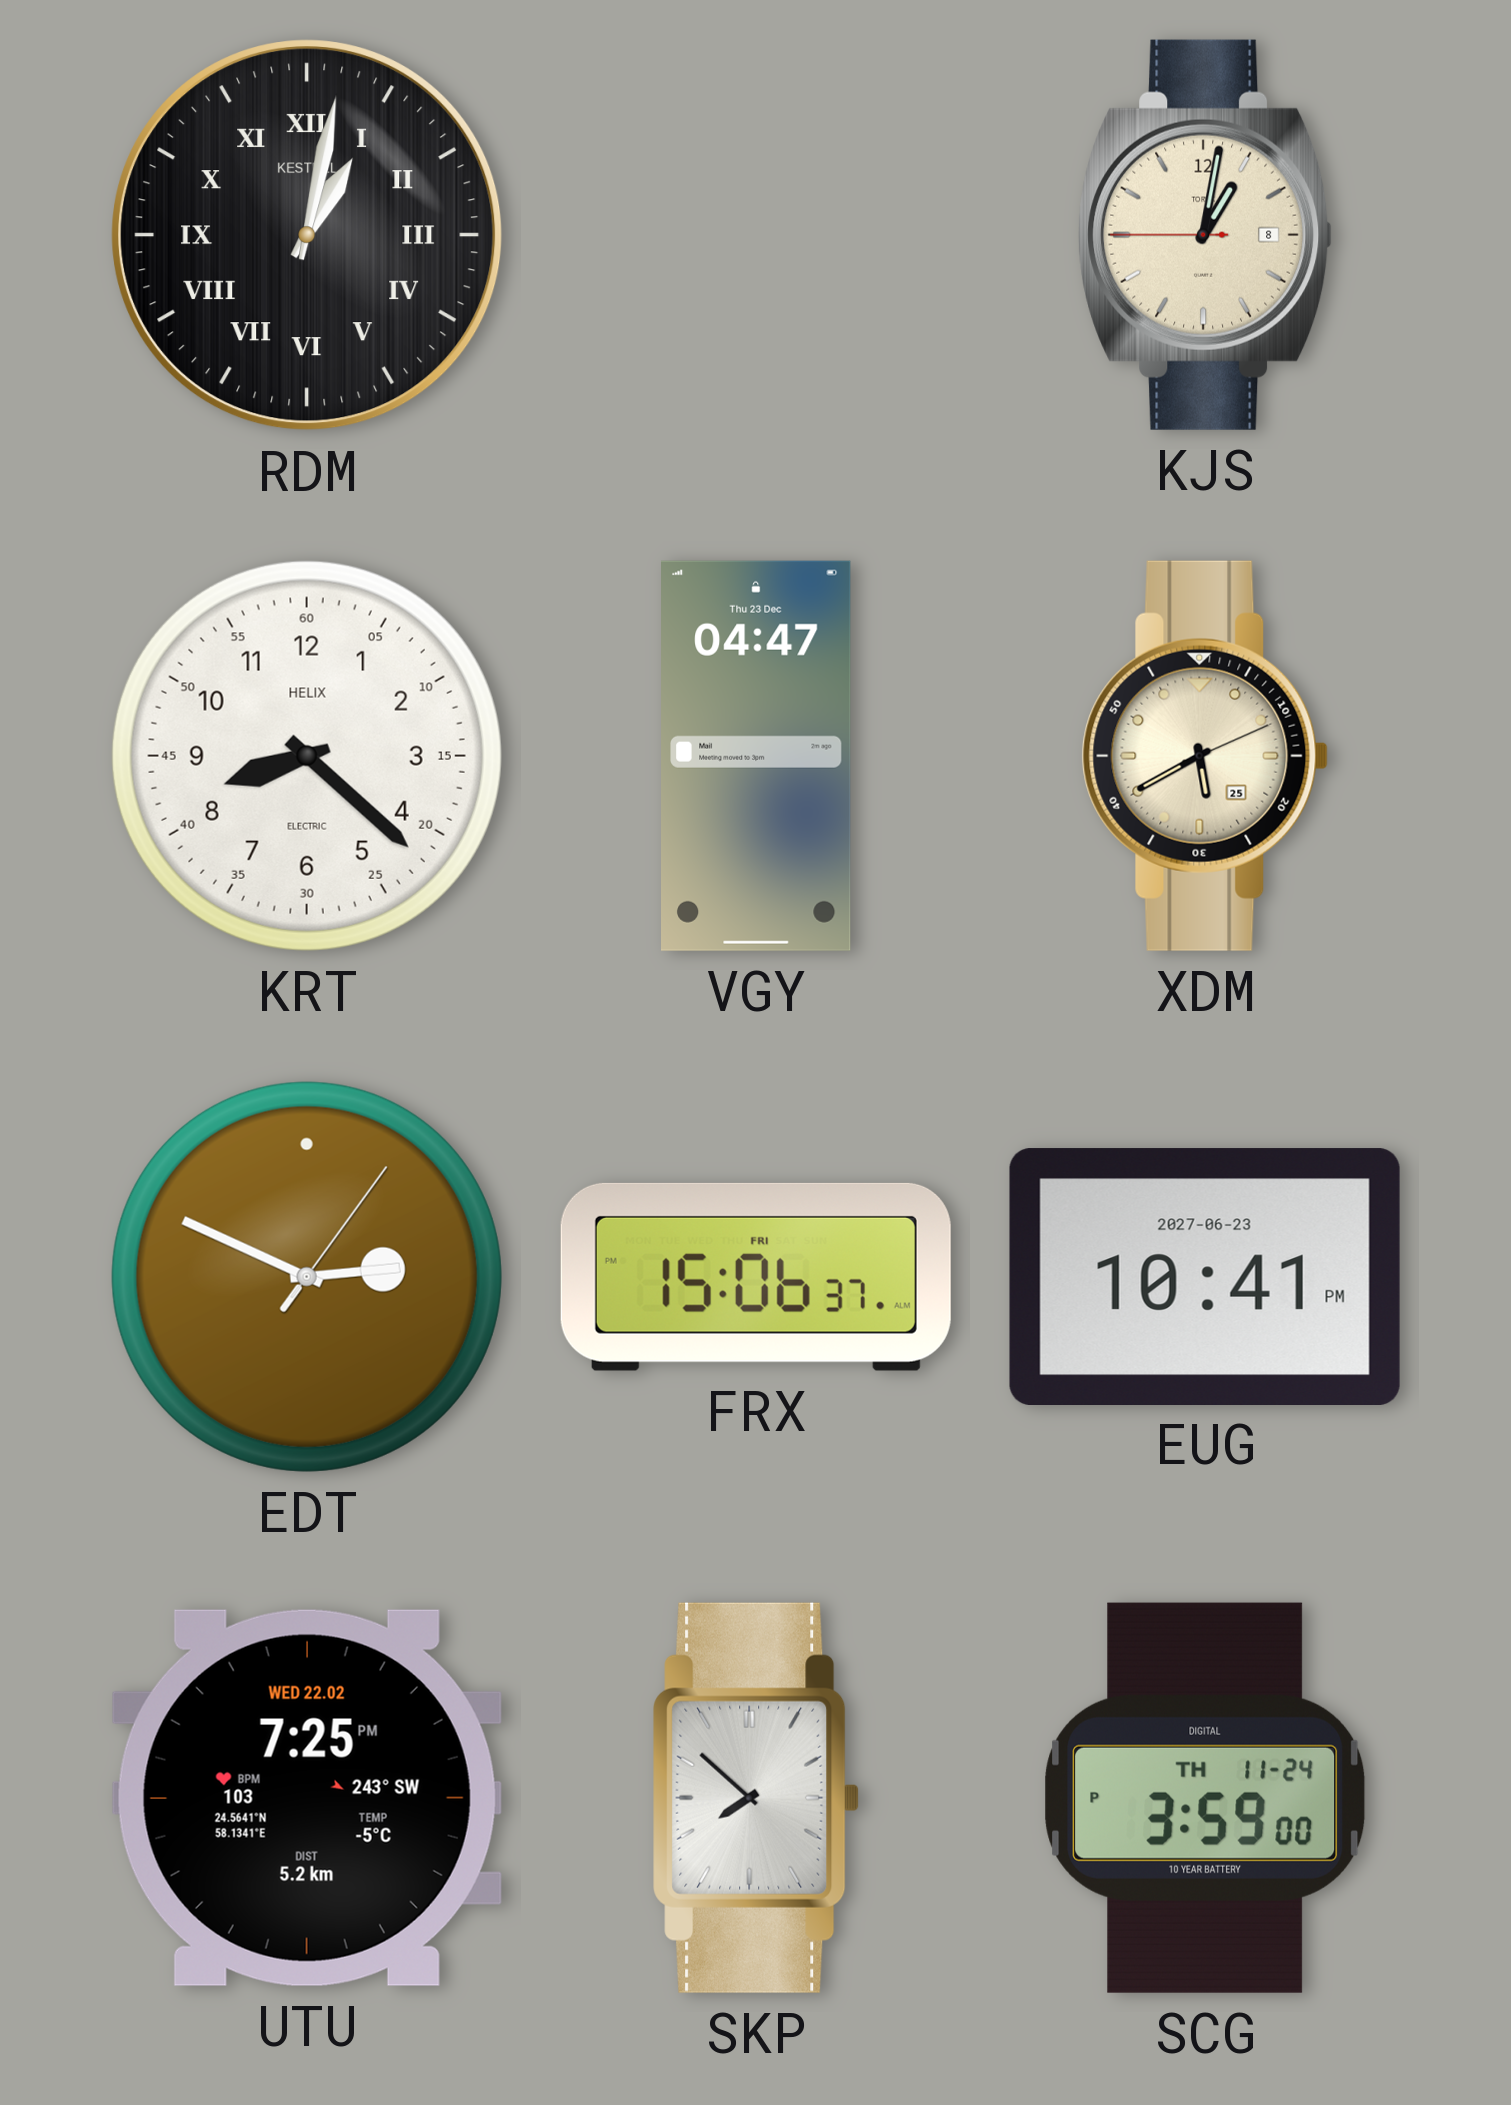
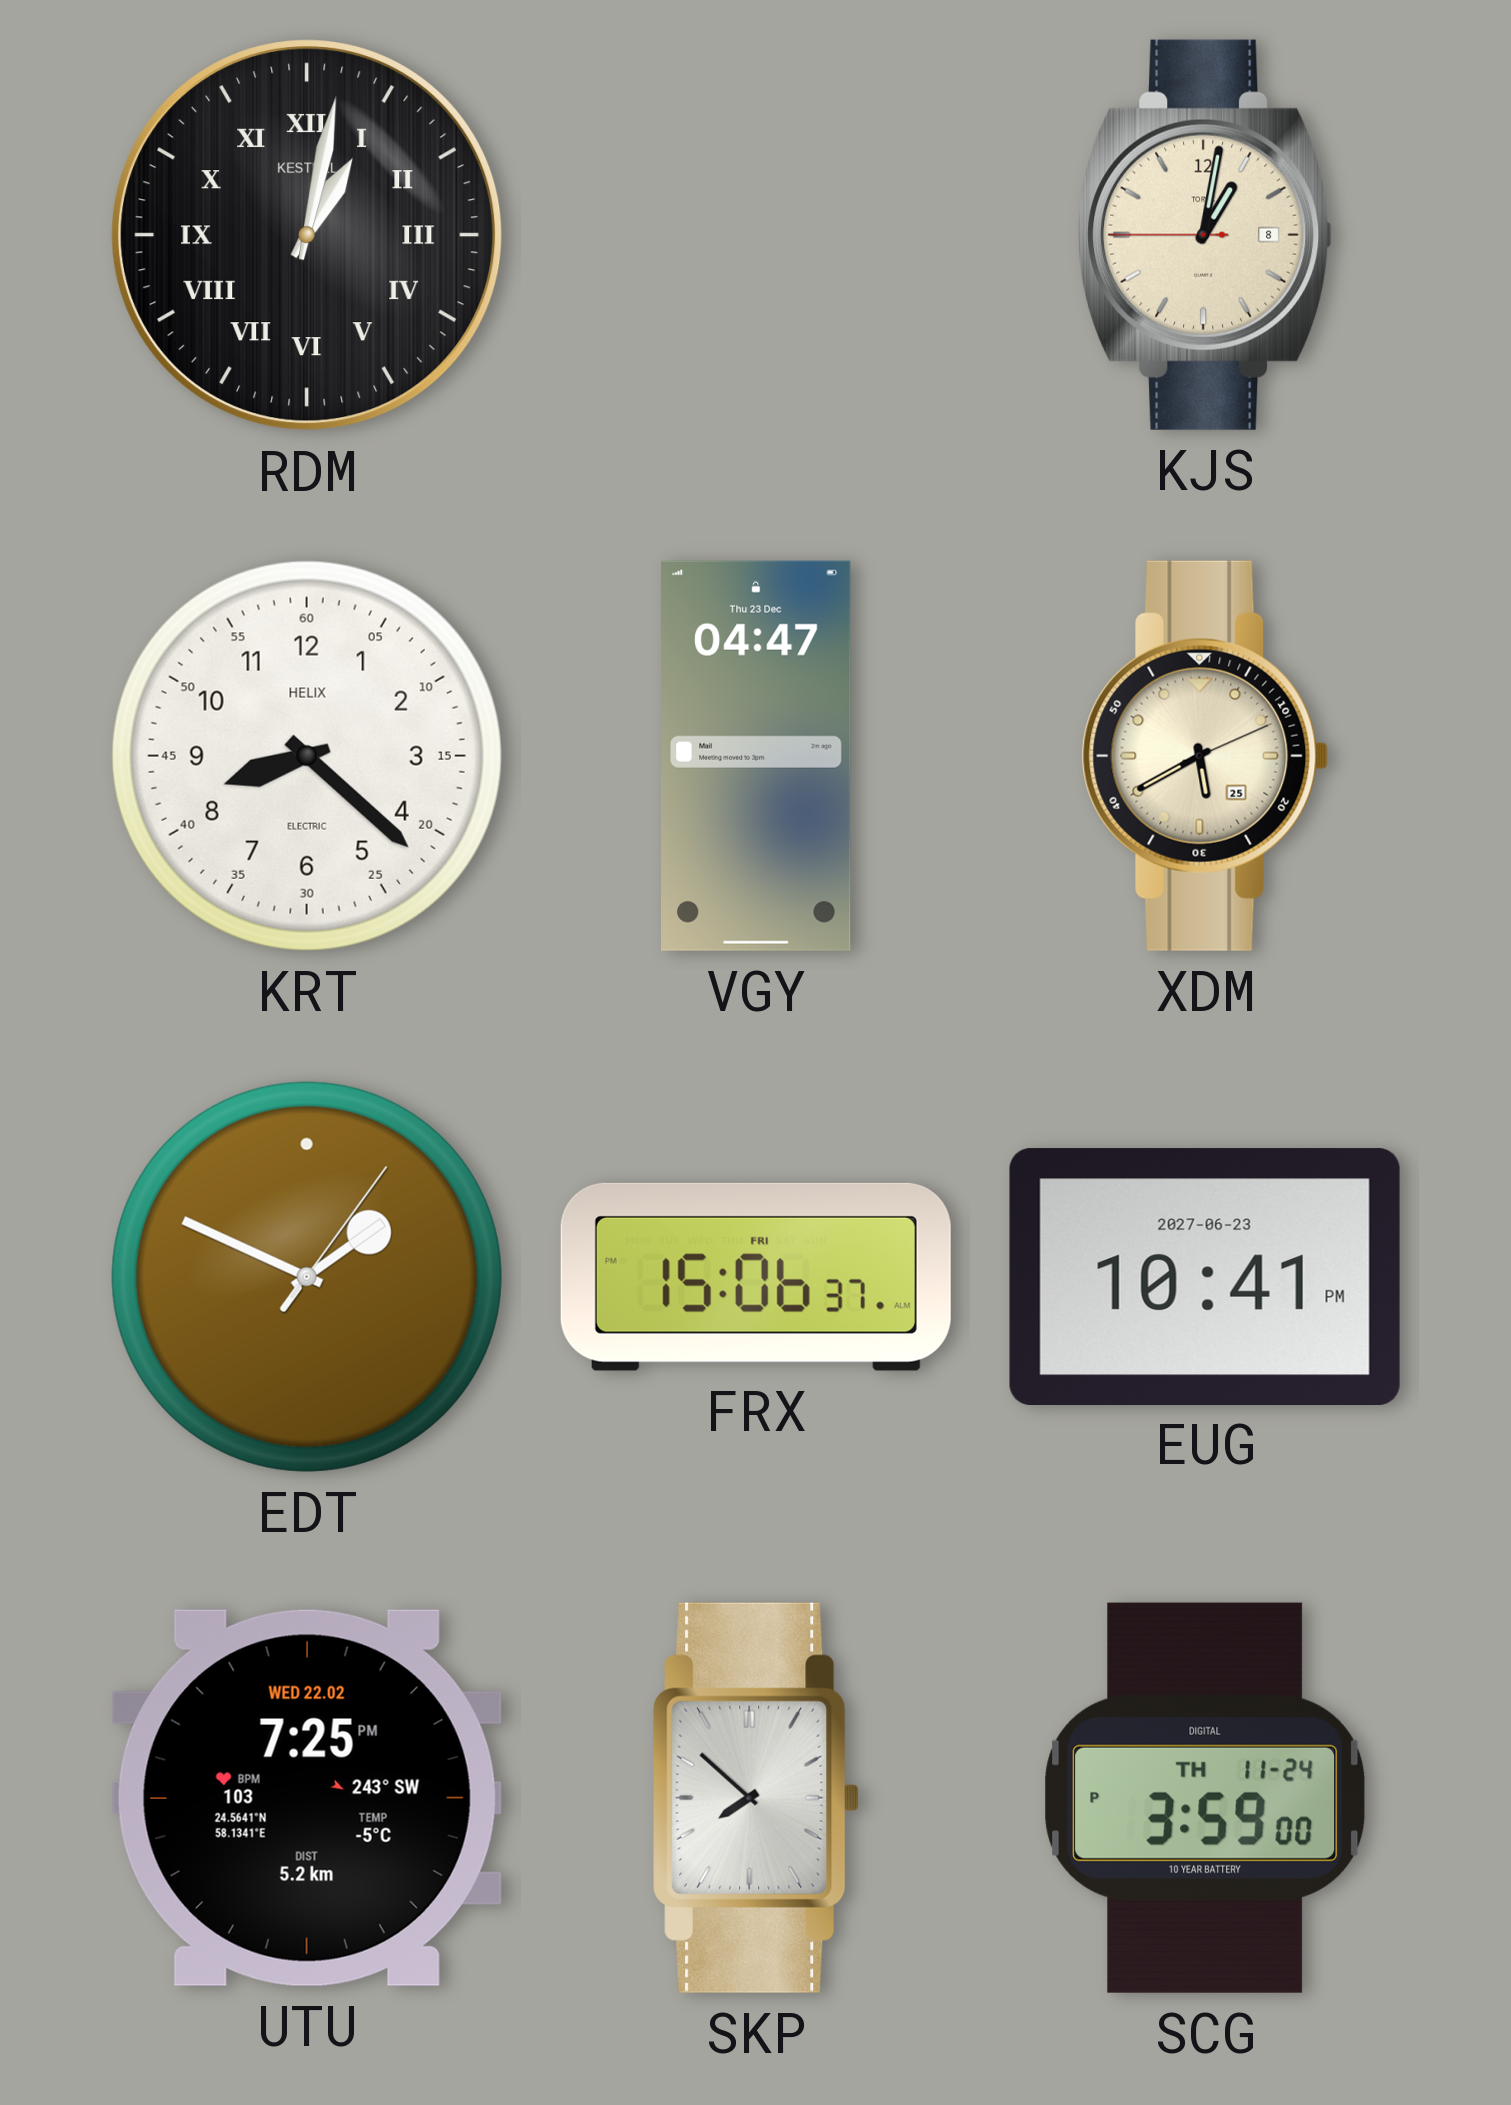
EDT: 2:49 -> 1:49 (307, 1277)
